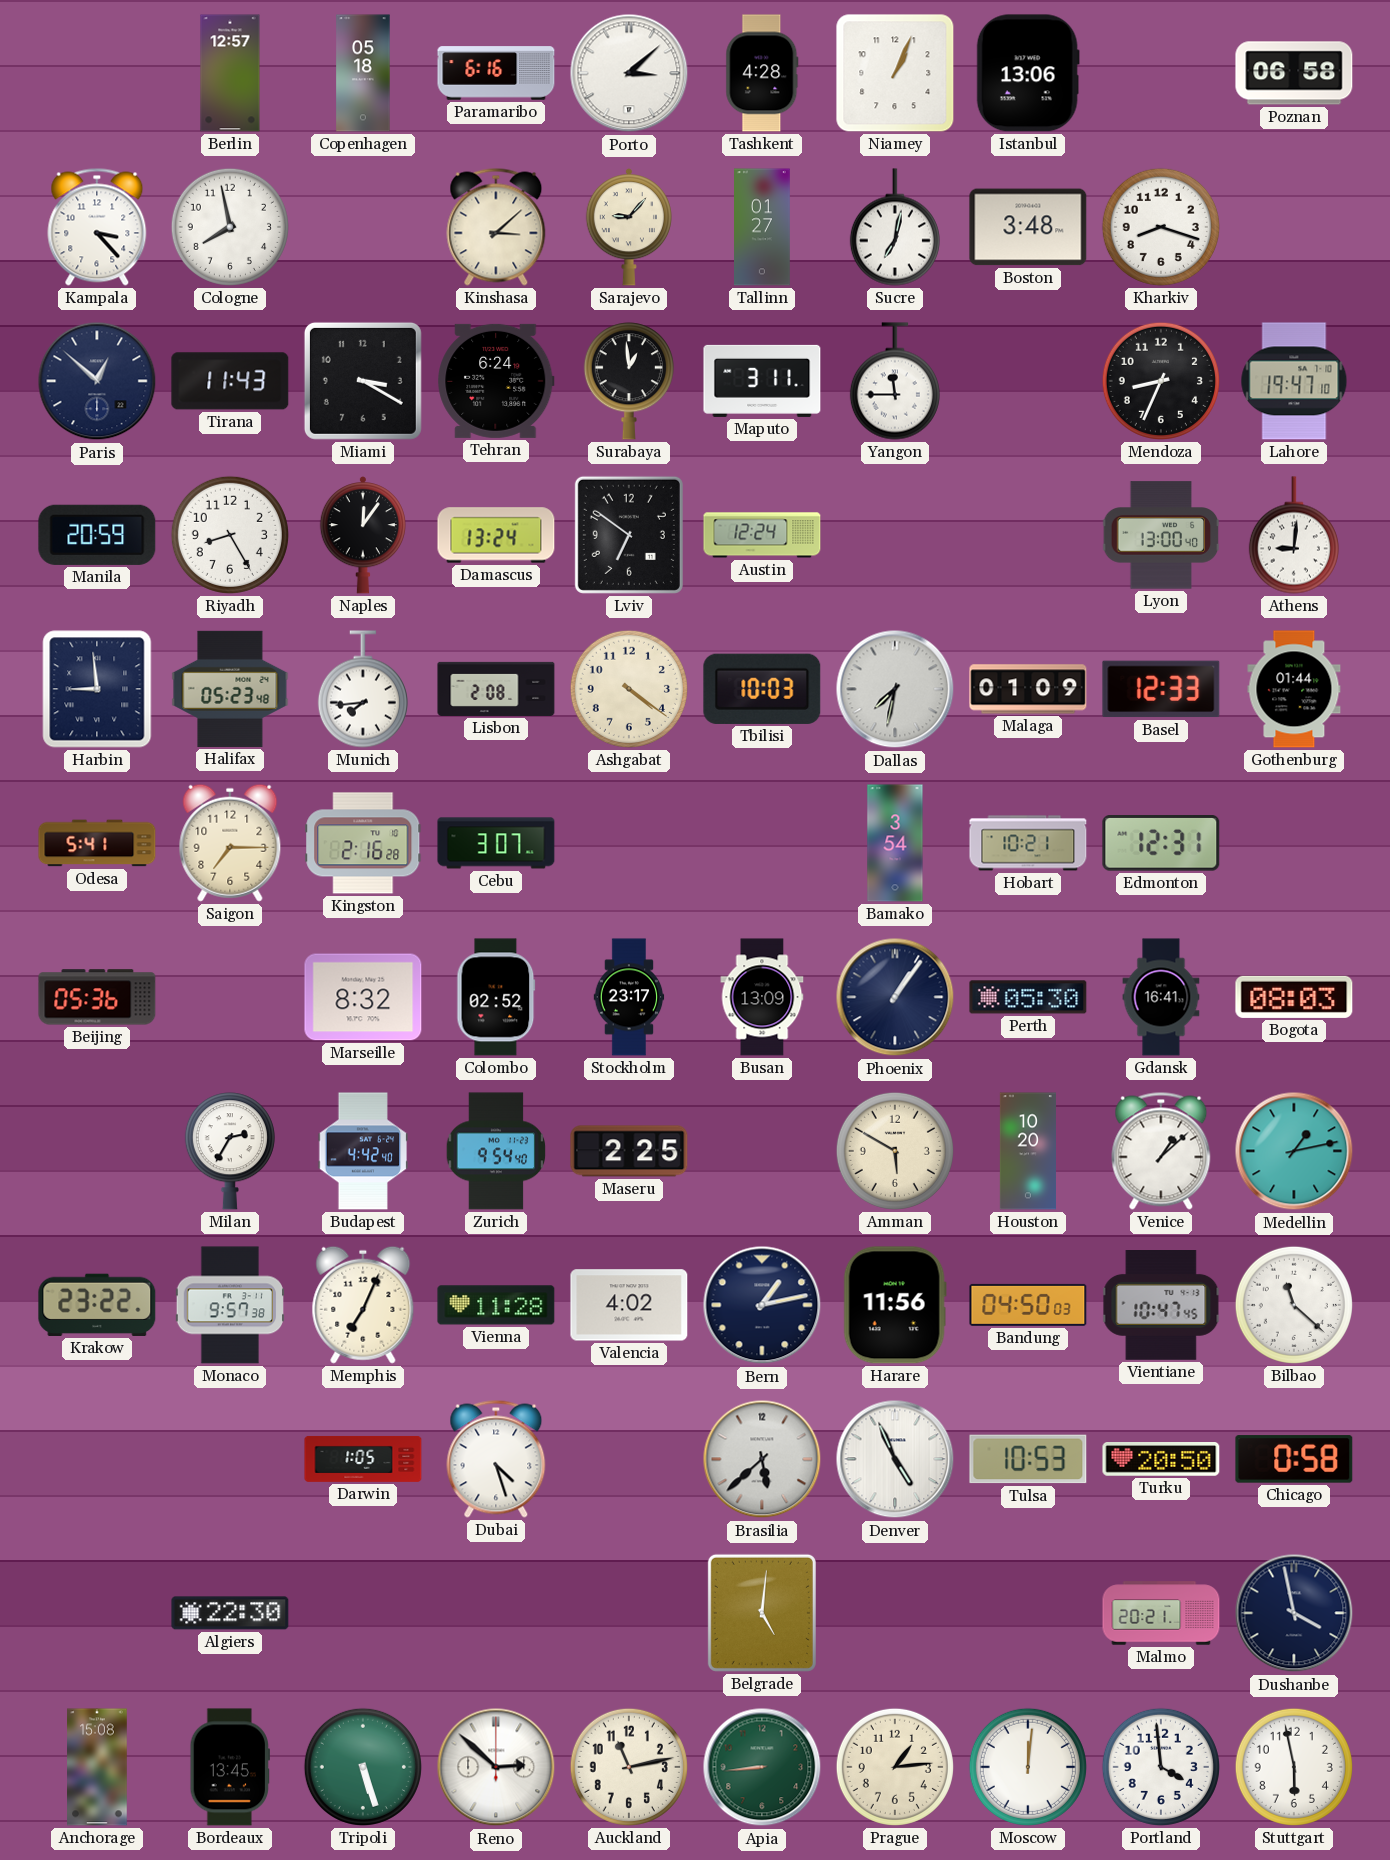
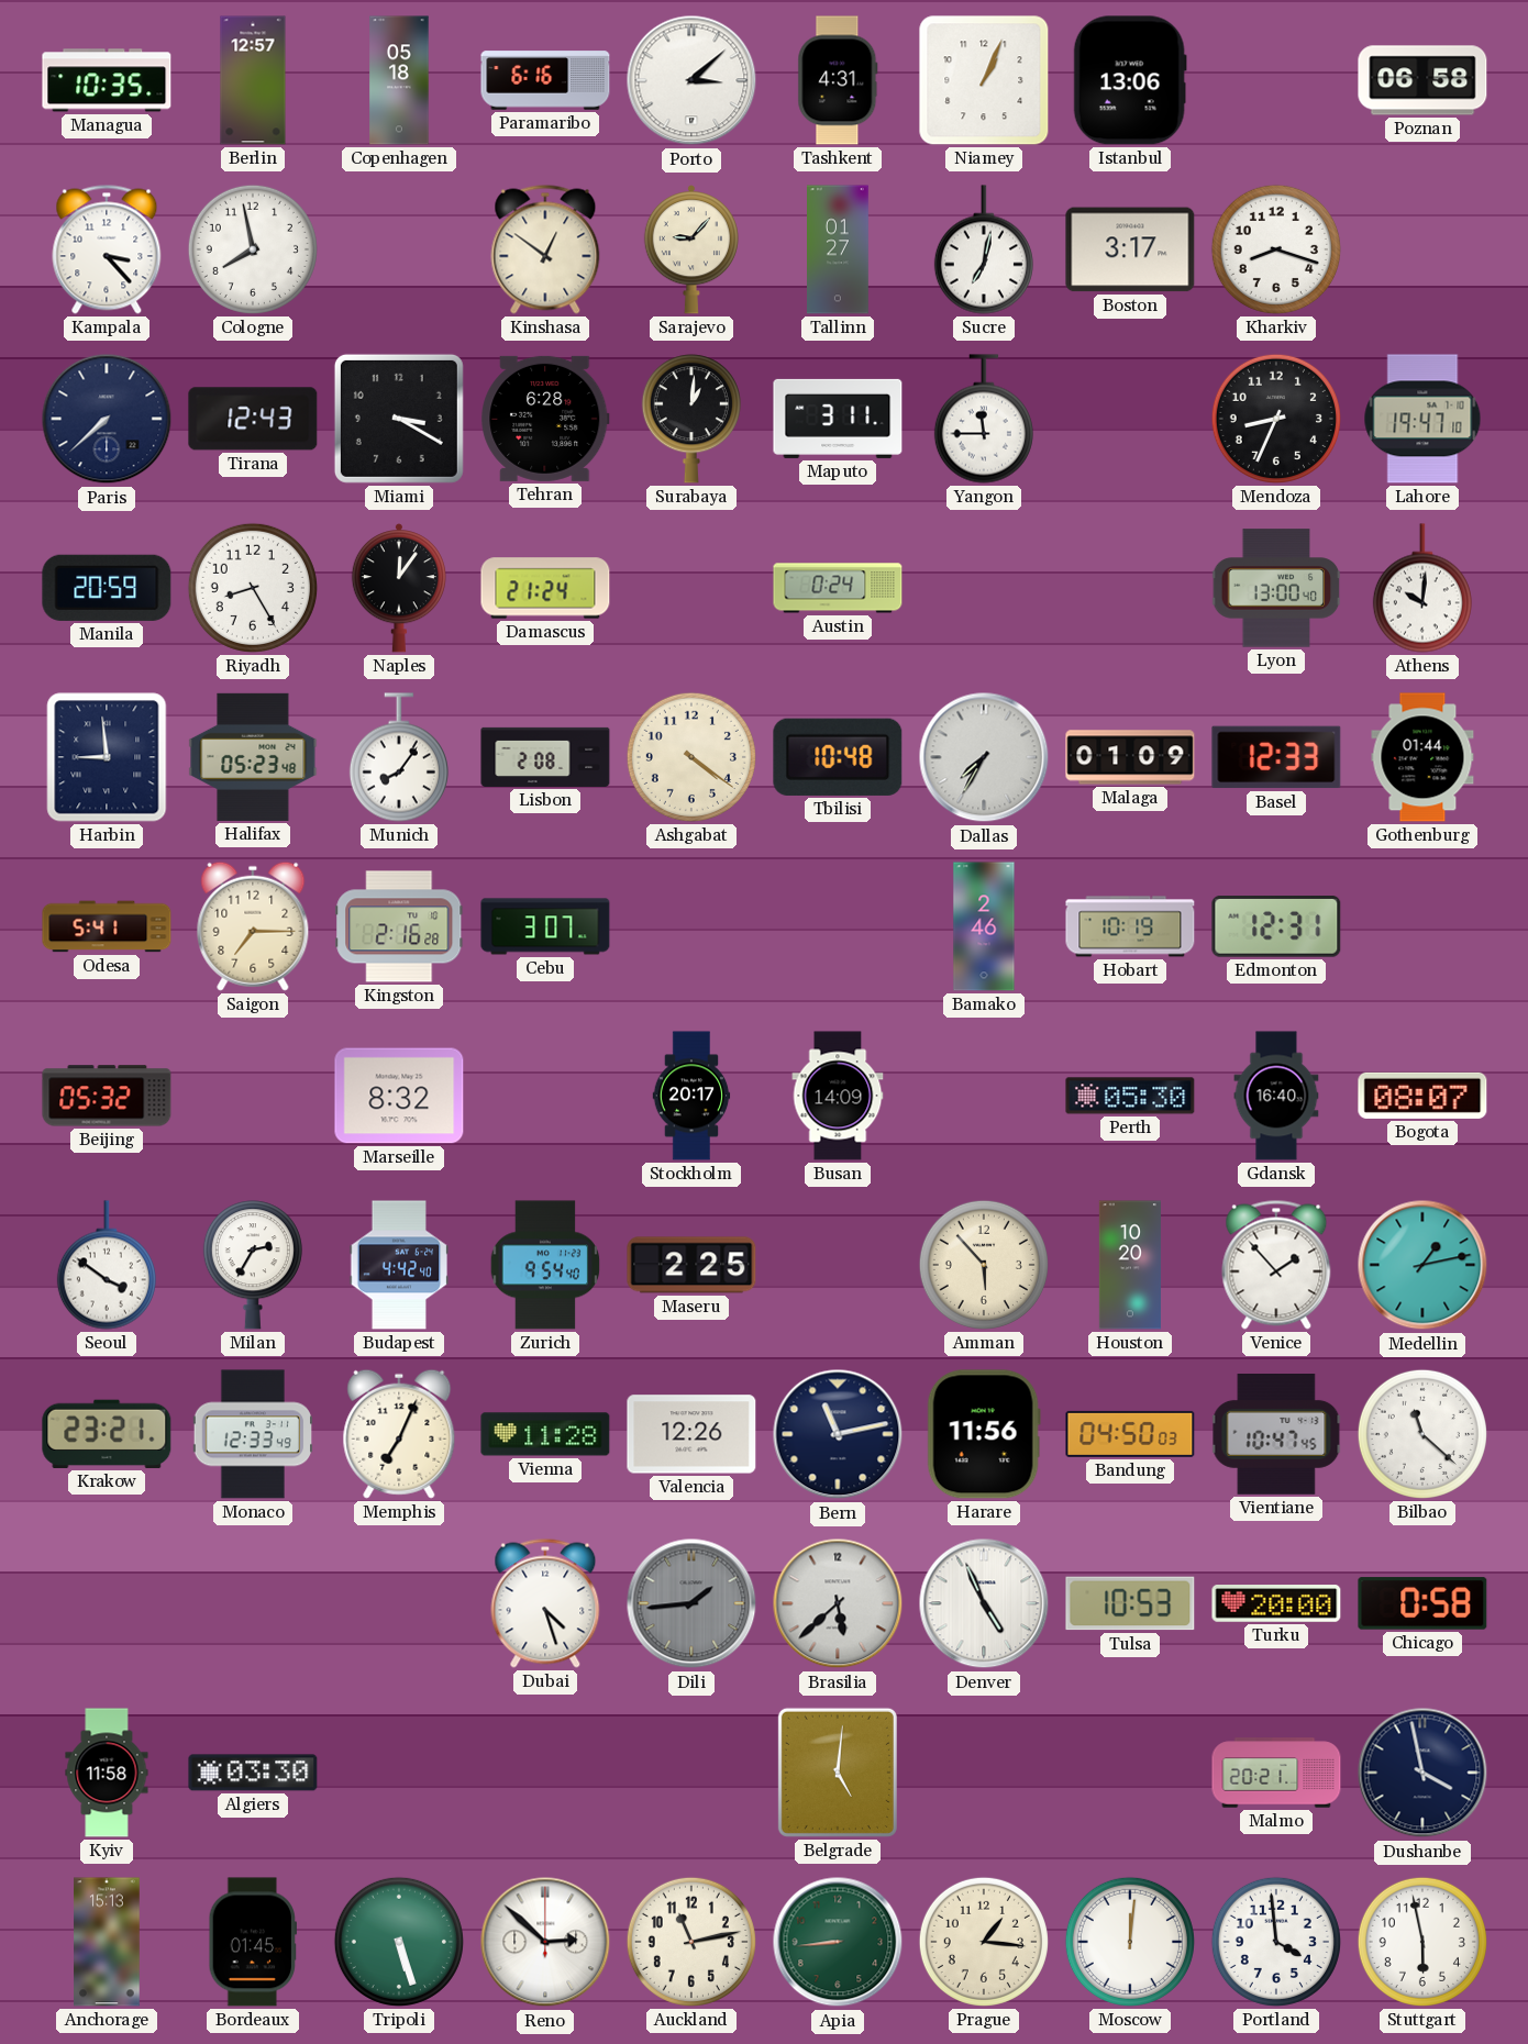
Managua: none -> 10:35 (107, 80)
Tashkent: 4:28 -> 4:31 (838, 80)
Kinshasa: 3:08 -> 12:51 (545, 249)
Boston: 3:48 -> 3:17 (1130, 249)
Paris: 12:52 -> 7:38 (107, 419)
Tirana: 11:43 -> 12:43 (253, 419)
Tehran: 6:24 -> 6:28 (545, 419)
Surabaya: 12:59 -> 1:01 (691, 419)
Damascus: 13:24 -> 21:24 (545, 588)
Lviv: 6:51 -> none (629, 535)
Austin: 12:24 -> 0:24 (838, 588)
Athens: 9:01 -> 10:01 (1422, 588)
Munich: 7:44 -> 8:06 (399, 757)
Tbilisi: 10:03 -> 10:48 (838, 757)
Dallas: 7:32 -> 7:35 (984, 757)
Bamako: 3:54 -> 2:46 (984, 926)
Hobart: 10:21 -> 10:19 (1130, 926)
Beijing: 05:36 -> 05:32 (107, 1096)
Colombo: 02:52 -> none (496, 997)
Stockholm: 23:17 -> 20:17 (691, 1096)
Busan: 13:09 -> 14:09 (838, 1096)
Phoenix: 1:06 -> none (895, 997)
Gdansk: 16:41 -> 16:40 (1276, 1096)
Bogota: 08:03 -> 08:07 (1422, 1096)
Seoul: none -> 3:51 (107, 1265)
Amman: 5:50 -> 5:53 (984, 1265)
Venice: 1:08 -> 1:53 (1276, 1265)
Krakow: 23:22 -> 23:21 (107, 1434)
Monaco: 9:57 -> 12:33 (252, 1434)
Valencia: 4:02 -> 12:26 (691, 1434)
Bern: 1:13 -> 11:13 (838, 1434)
Darwin: 1:05 -> none (363, 1459)
Dili: none -> 1:44 (691, 1603)
Turku: 20:50 -> 20:00 (1276, 1603)
Kyiv: none -> 11:58 (107, 1773)
Algiers: 22:30 -> 03:30 (253, 1773)
Anchorage: 15:08 -> 15:13 (107, 1942)
Bordeaux: 13:45 -> 01:45 (252, 1942)
Prague: 1:14 -> 1:16 (984, 1942)
